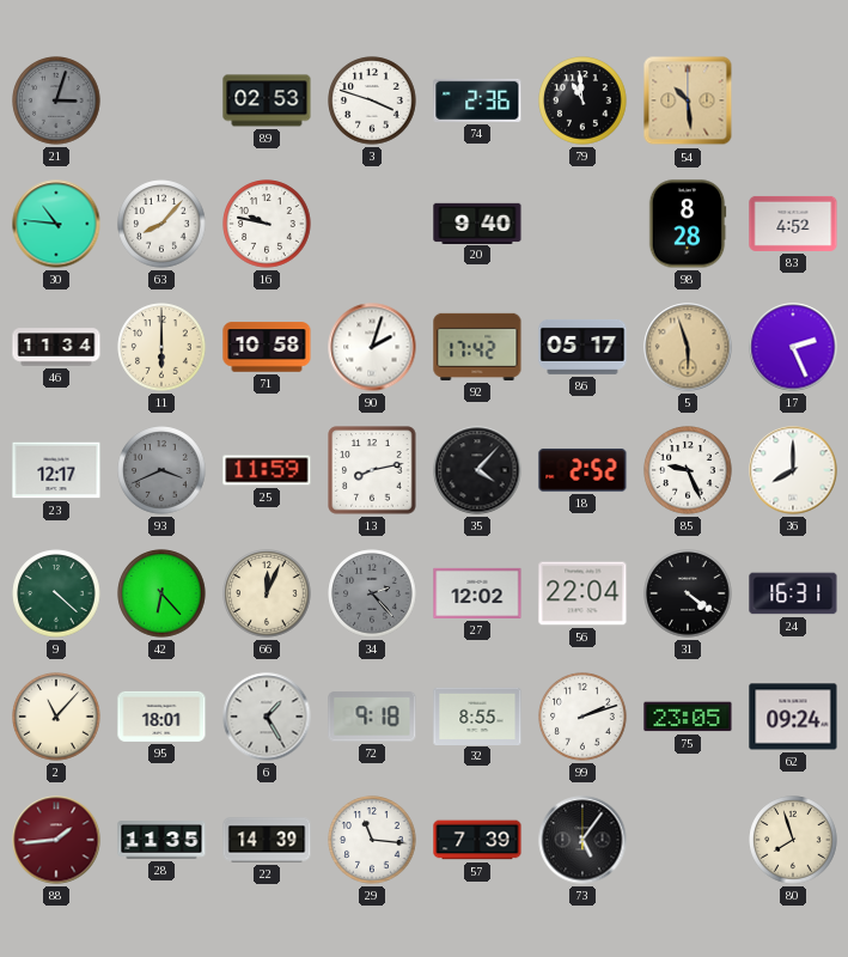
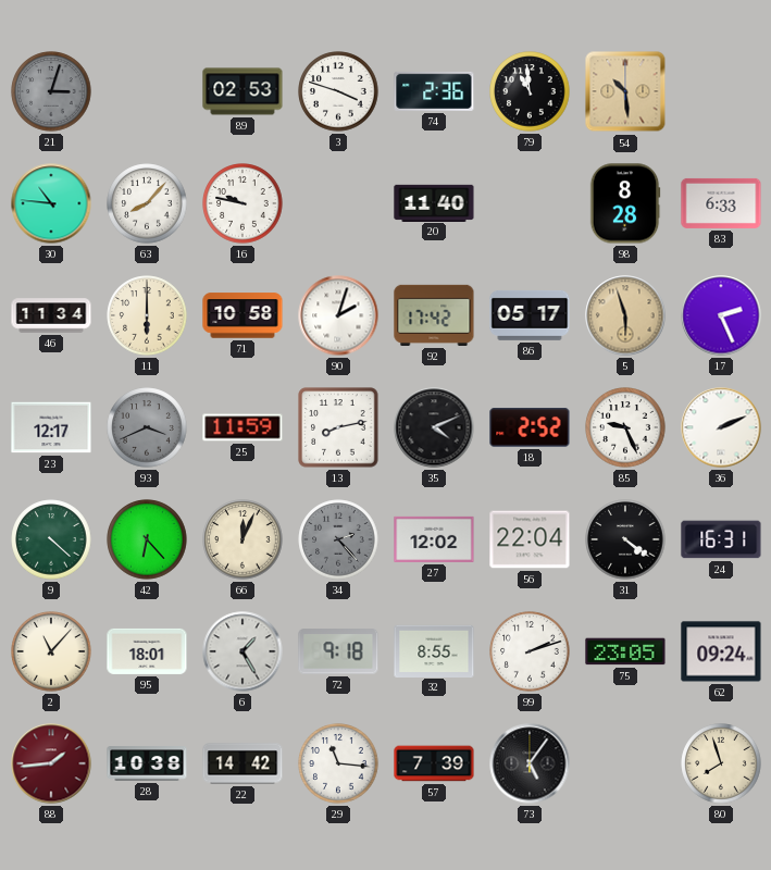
20: 9:40 -> 11:40 (434, 202)
83: 4:52 -> 6:33 (721, 203)
35: 4:07 -> 4:11 (434, 427)
36: 8:00 -> 2:11 (721, 427)
28: 11:35 -> 10:38 (147, 763)
22: 14:39 -> 14:42 (243, 763)
